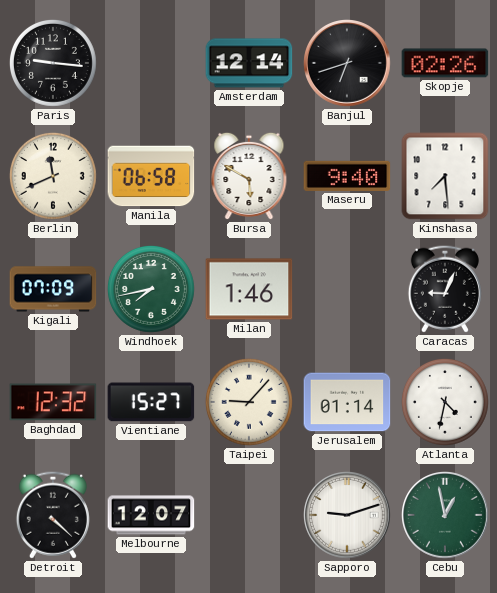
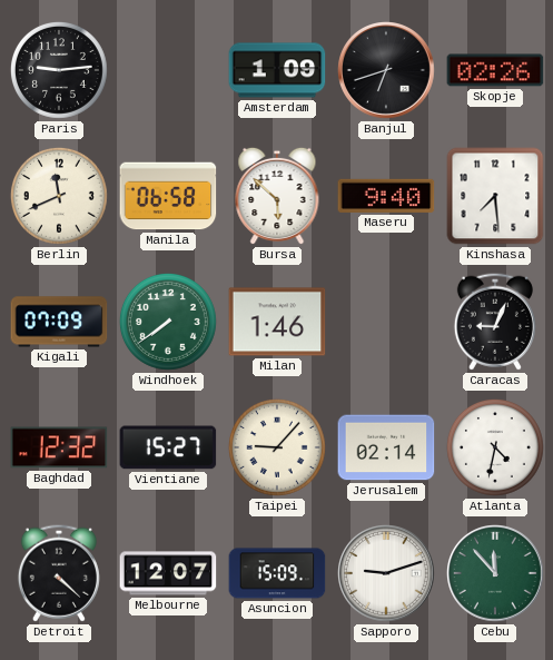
Paris: 9:16 -> 9:14 (59, 70)
Amsterdam: 12:14 -> 1:09 (277, 70)
Bursa: 5:50 -> 5:52 (277, 196)
Windhoek: 7:43 -> 7:39 (168, 322)
Jerusalem: 01:14 -> 02:14 (386, 447)
Asuncion: none -> 15:09 (277, 573)
Cebu: 12:58 -> 11:53 (496, 574)
